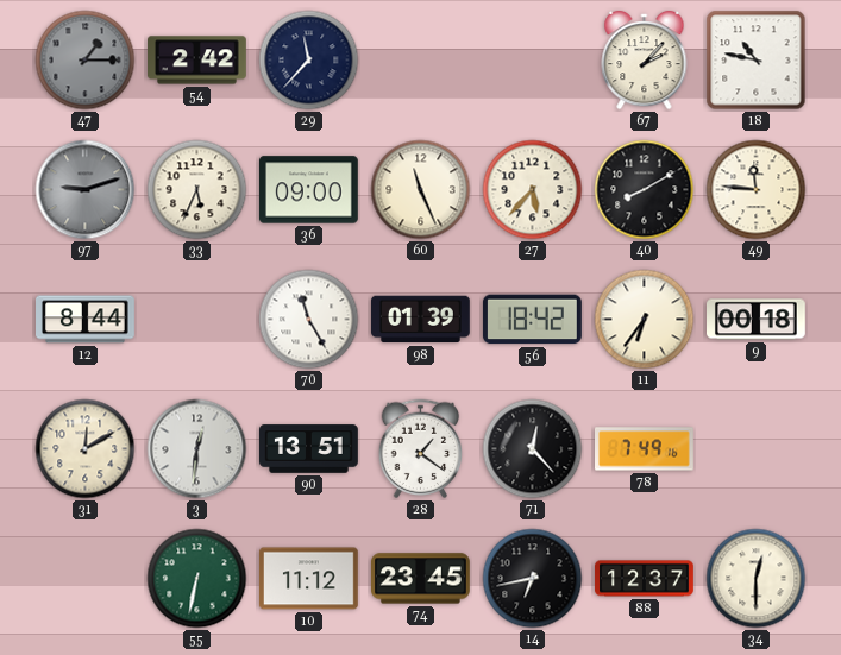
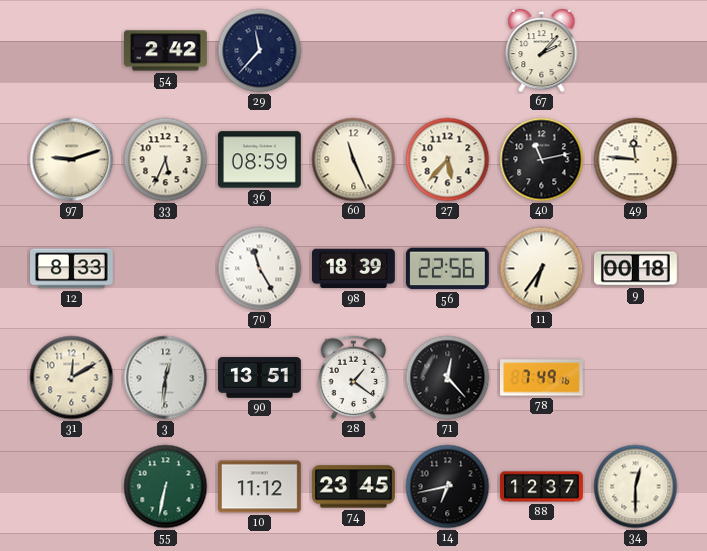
47: 1:15 -> none (86, 61)
18: 10:47 -> none (757, 61)
97 dial: grey -> cream (72, 160)
36: 09:00 -> 08:59 (260, 160)
40: 8:10 -> 11:13 (542, 160)
12: 8:44 -> 8:33 (72, 269)
98: 01:39 -> 18:39 (354, 269)
56: 18:42 -> 22:56 (447, 269)
